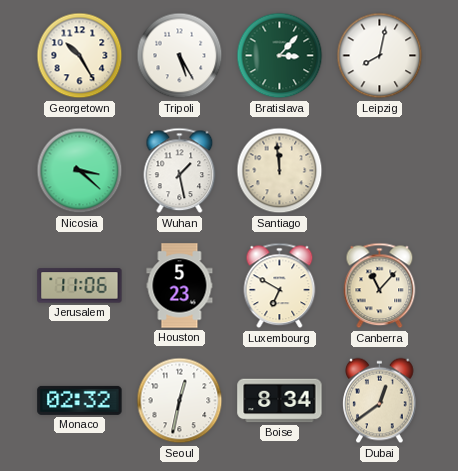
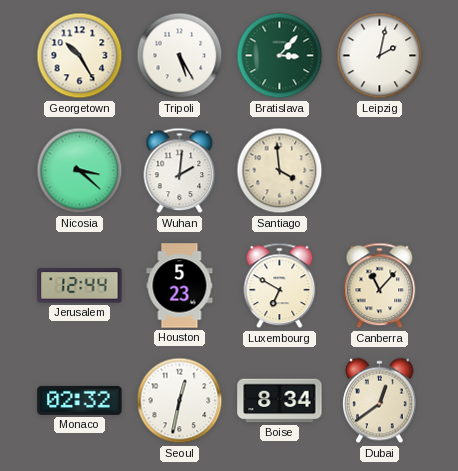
Leipzig: 8:02 -> 2:02 (380, 56)
Wuhan: 1:28 -> 2:01 (180, 171)
Santiago: 11:59 -> 3:59 (280, 171)
Jerusalem: 11:06 -> 12:44 (80, 286)
